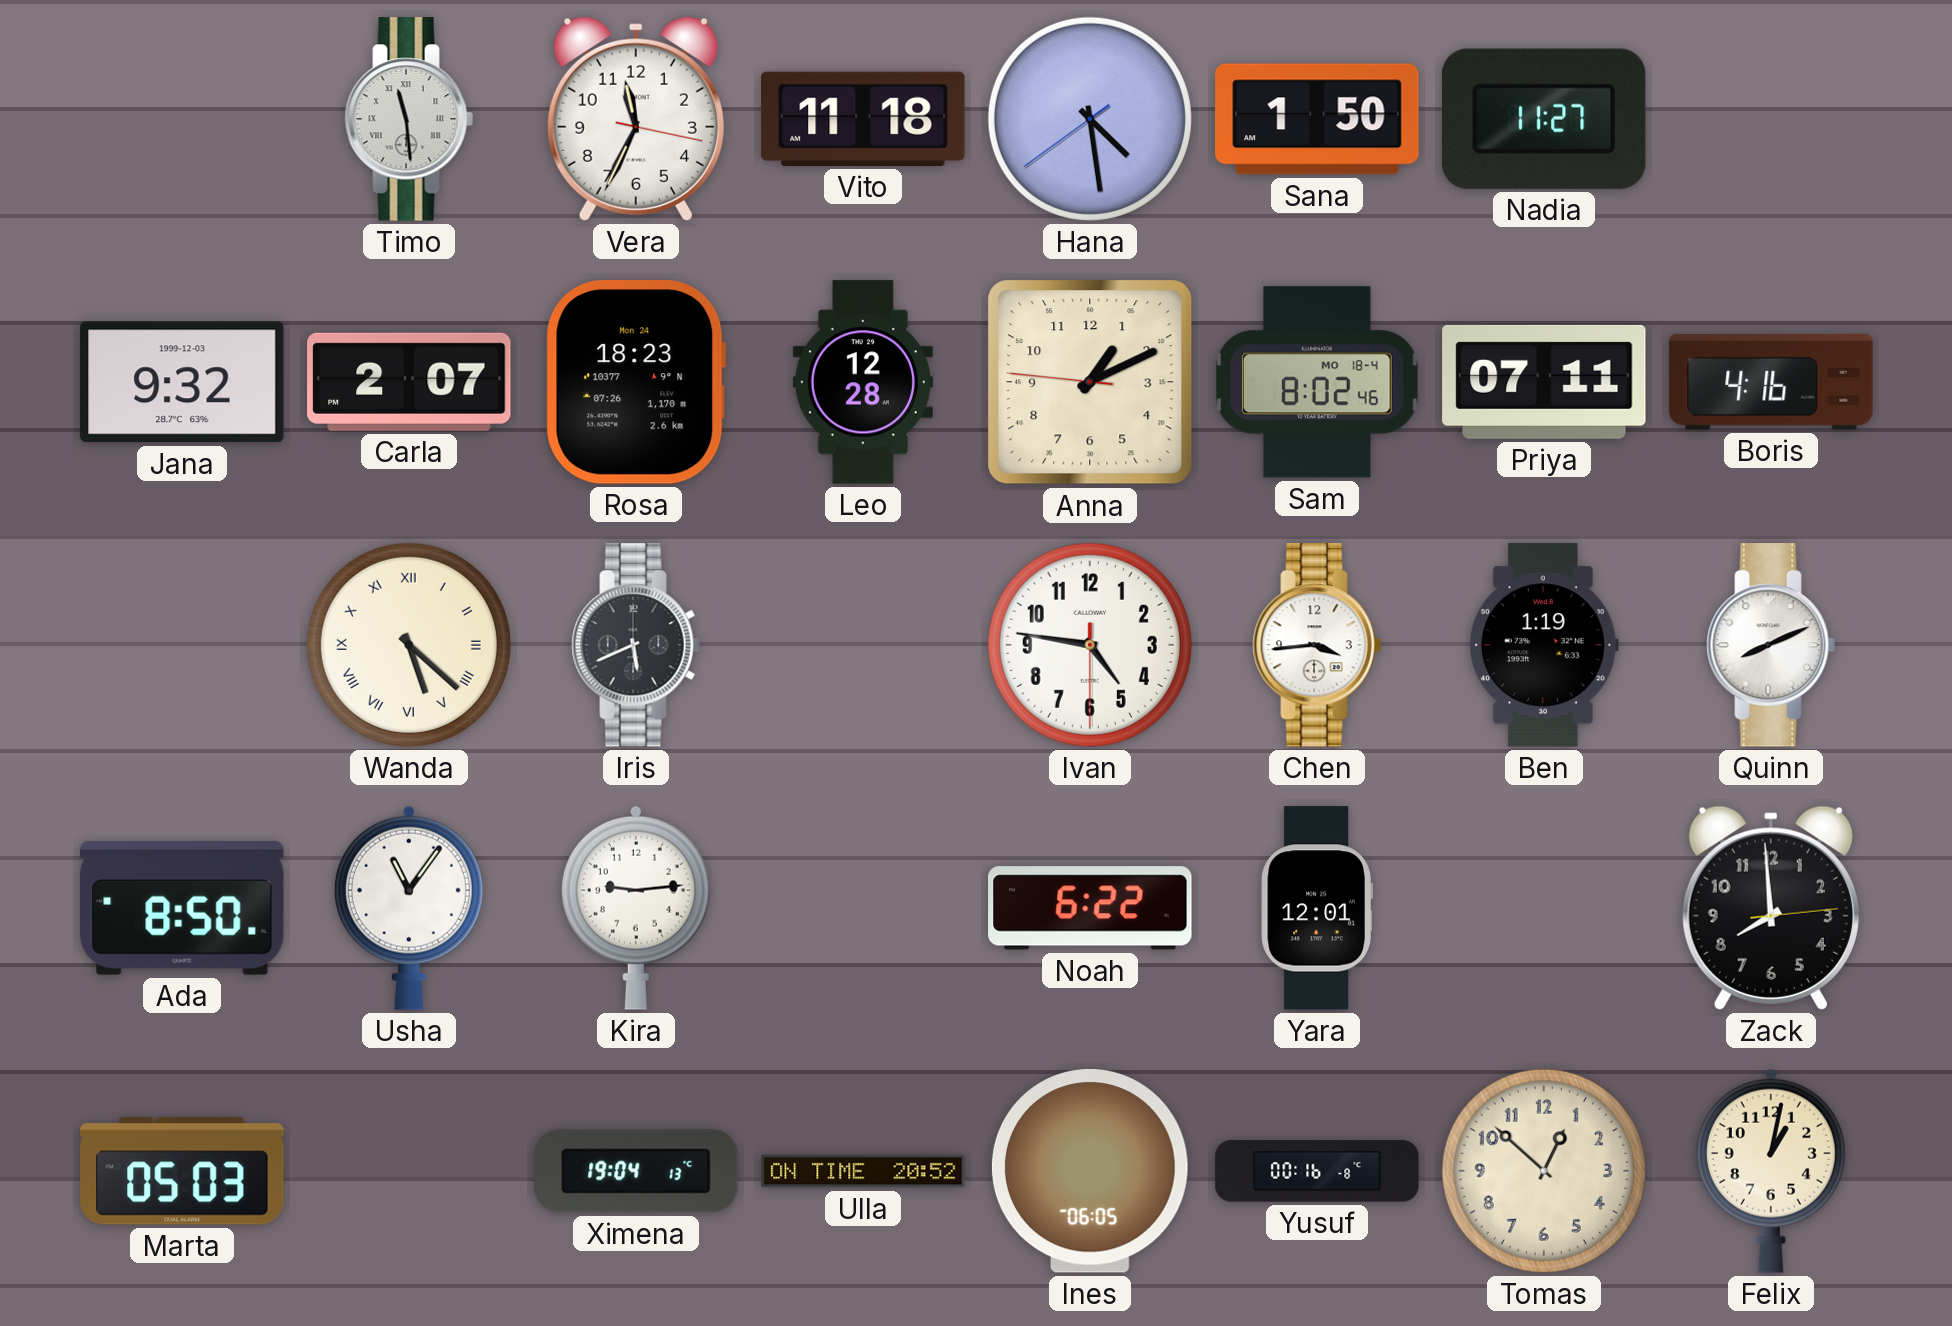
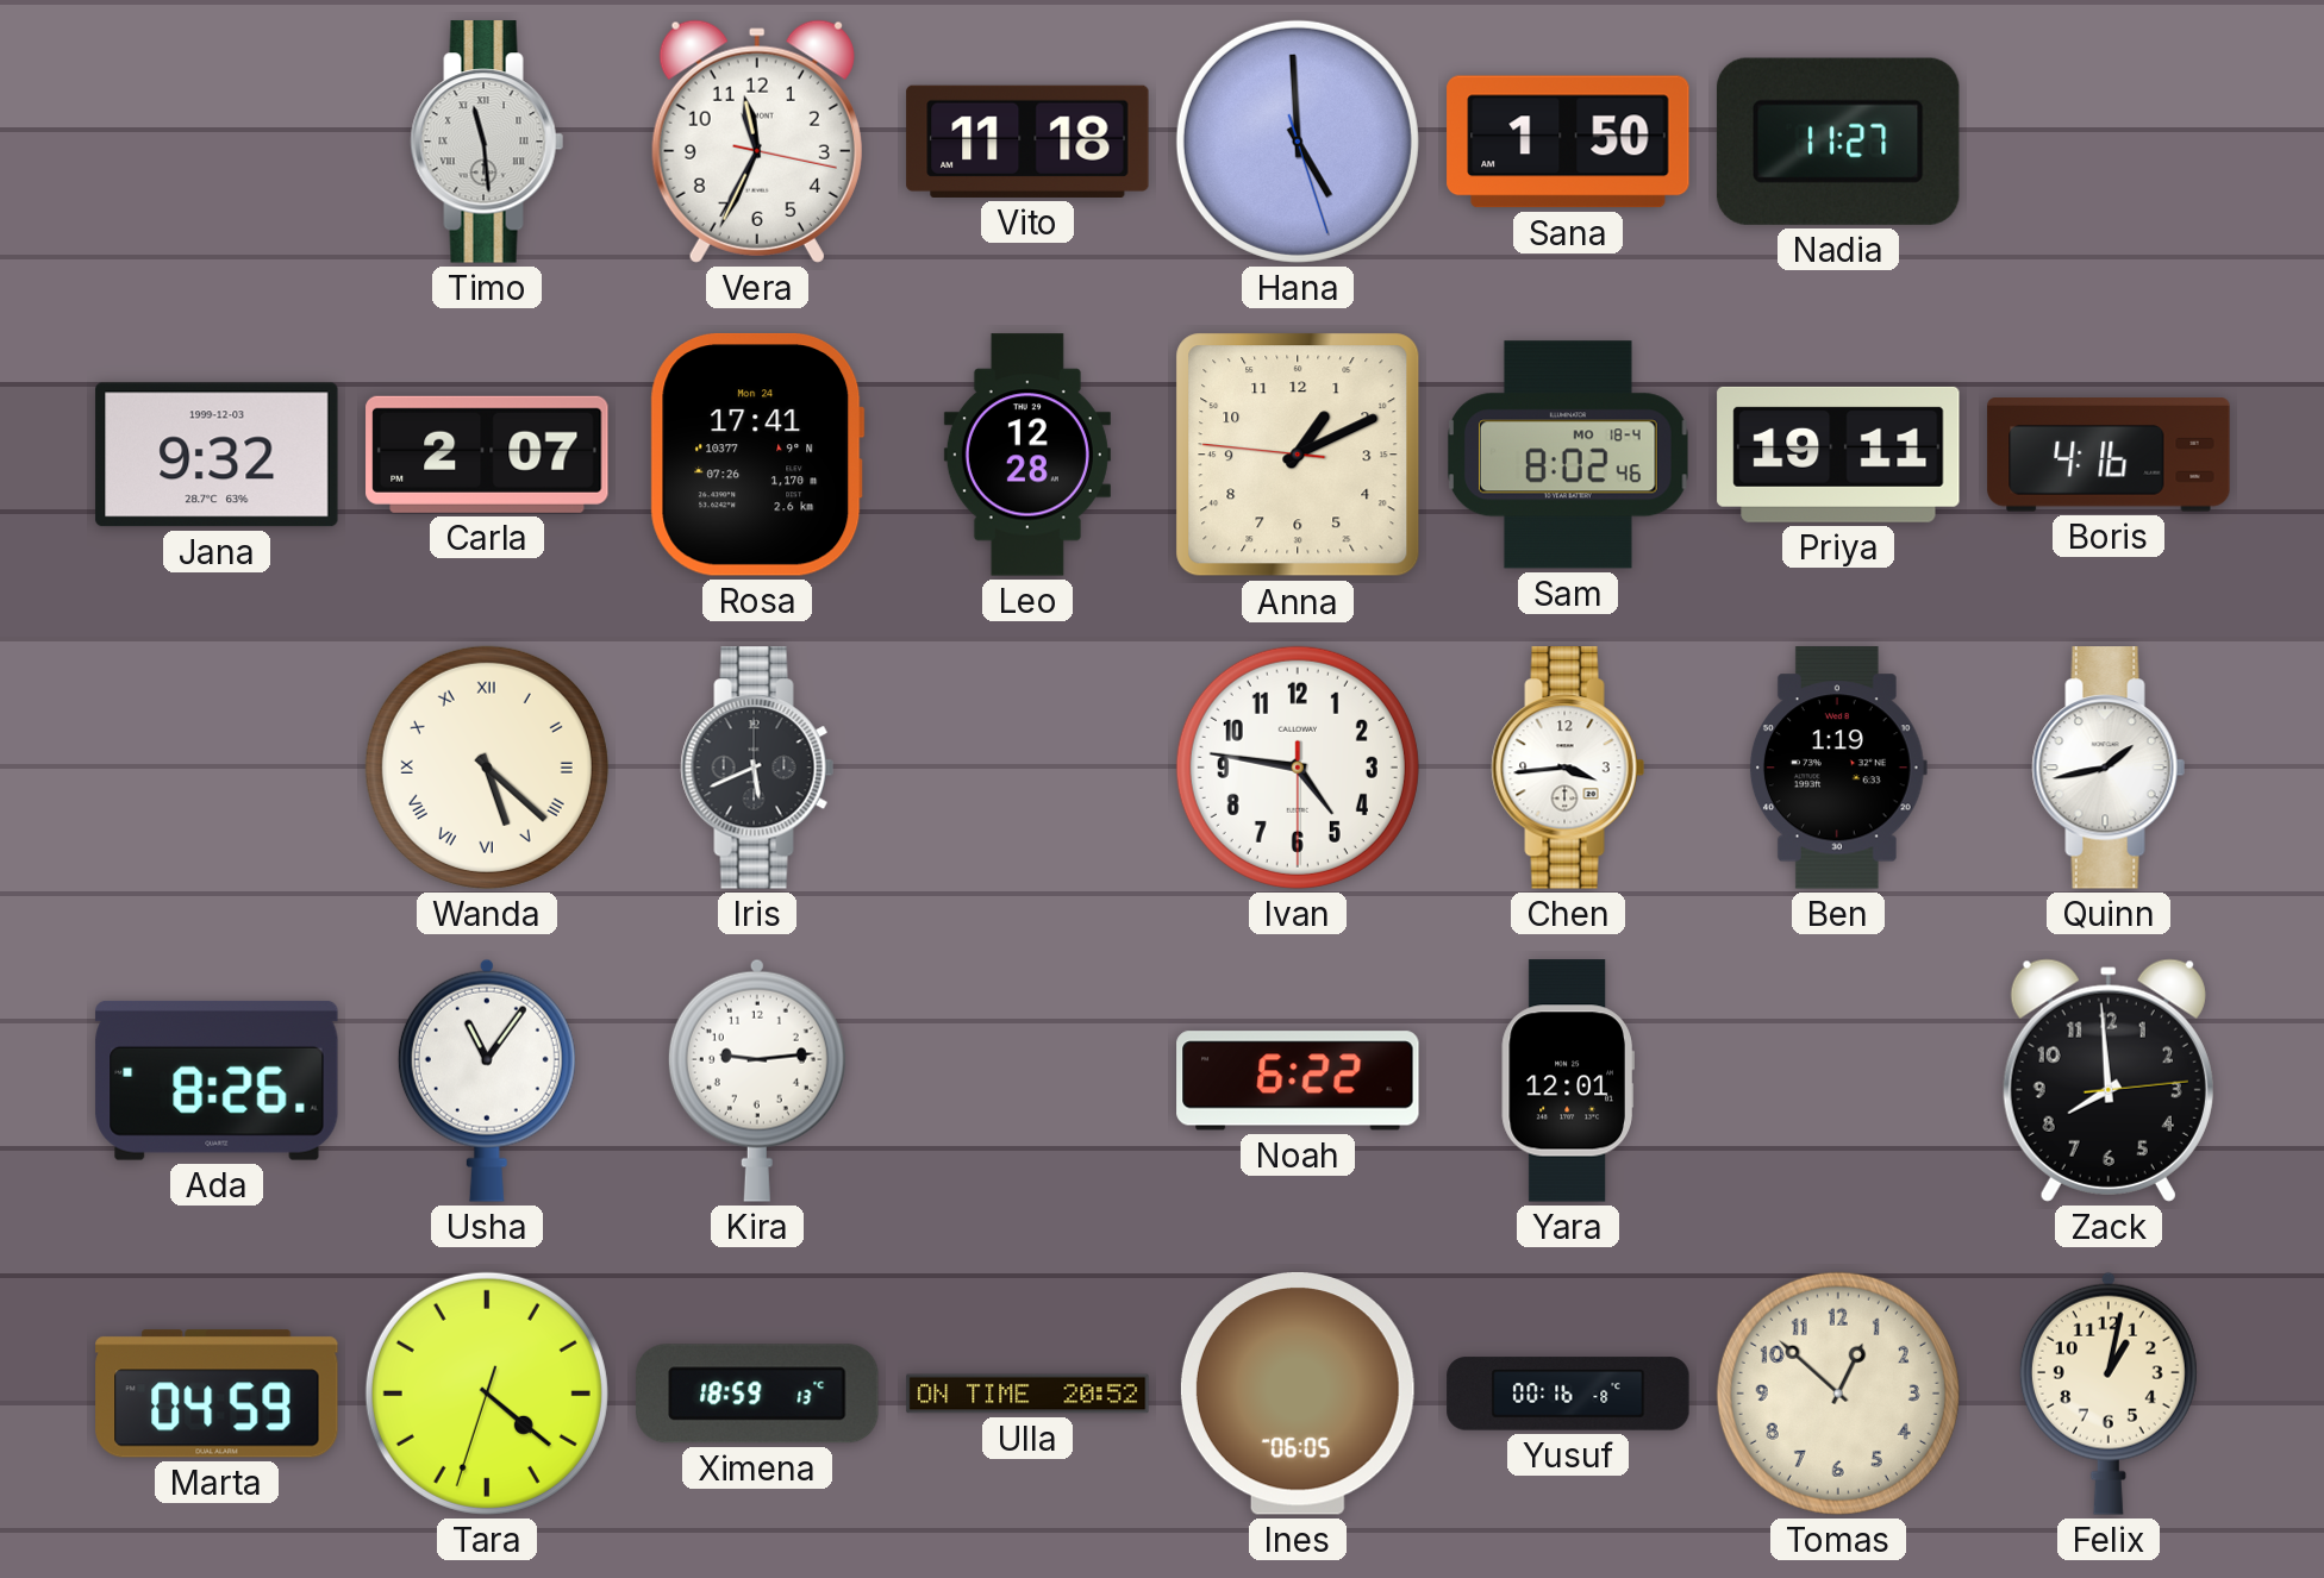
Hana: 4:28 -> 4:59 (1298, 142)
Rosa: 18:23 -> 17:41 (757, 455)
Priya: 07:11 -> 19:11 (1838, 455)
Quinn: 8:11 -> 1:43 (2109, 768)
Ada: 8:50 -> 8:26 (217, 1081)
Marta: 05:03 -> 04:59 (217, 1394)
Tara: none -> 4:21 (487, 1394)
Ximena: 19:04 -> 18:59 (757, 1394)
